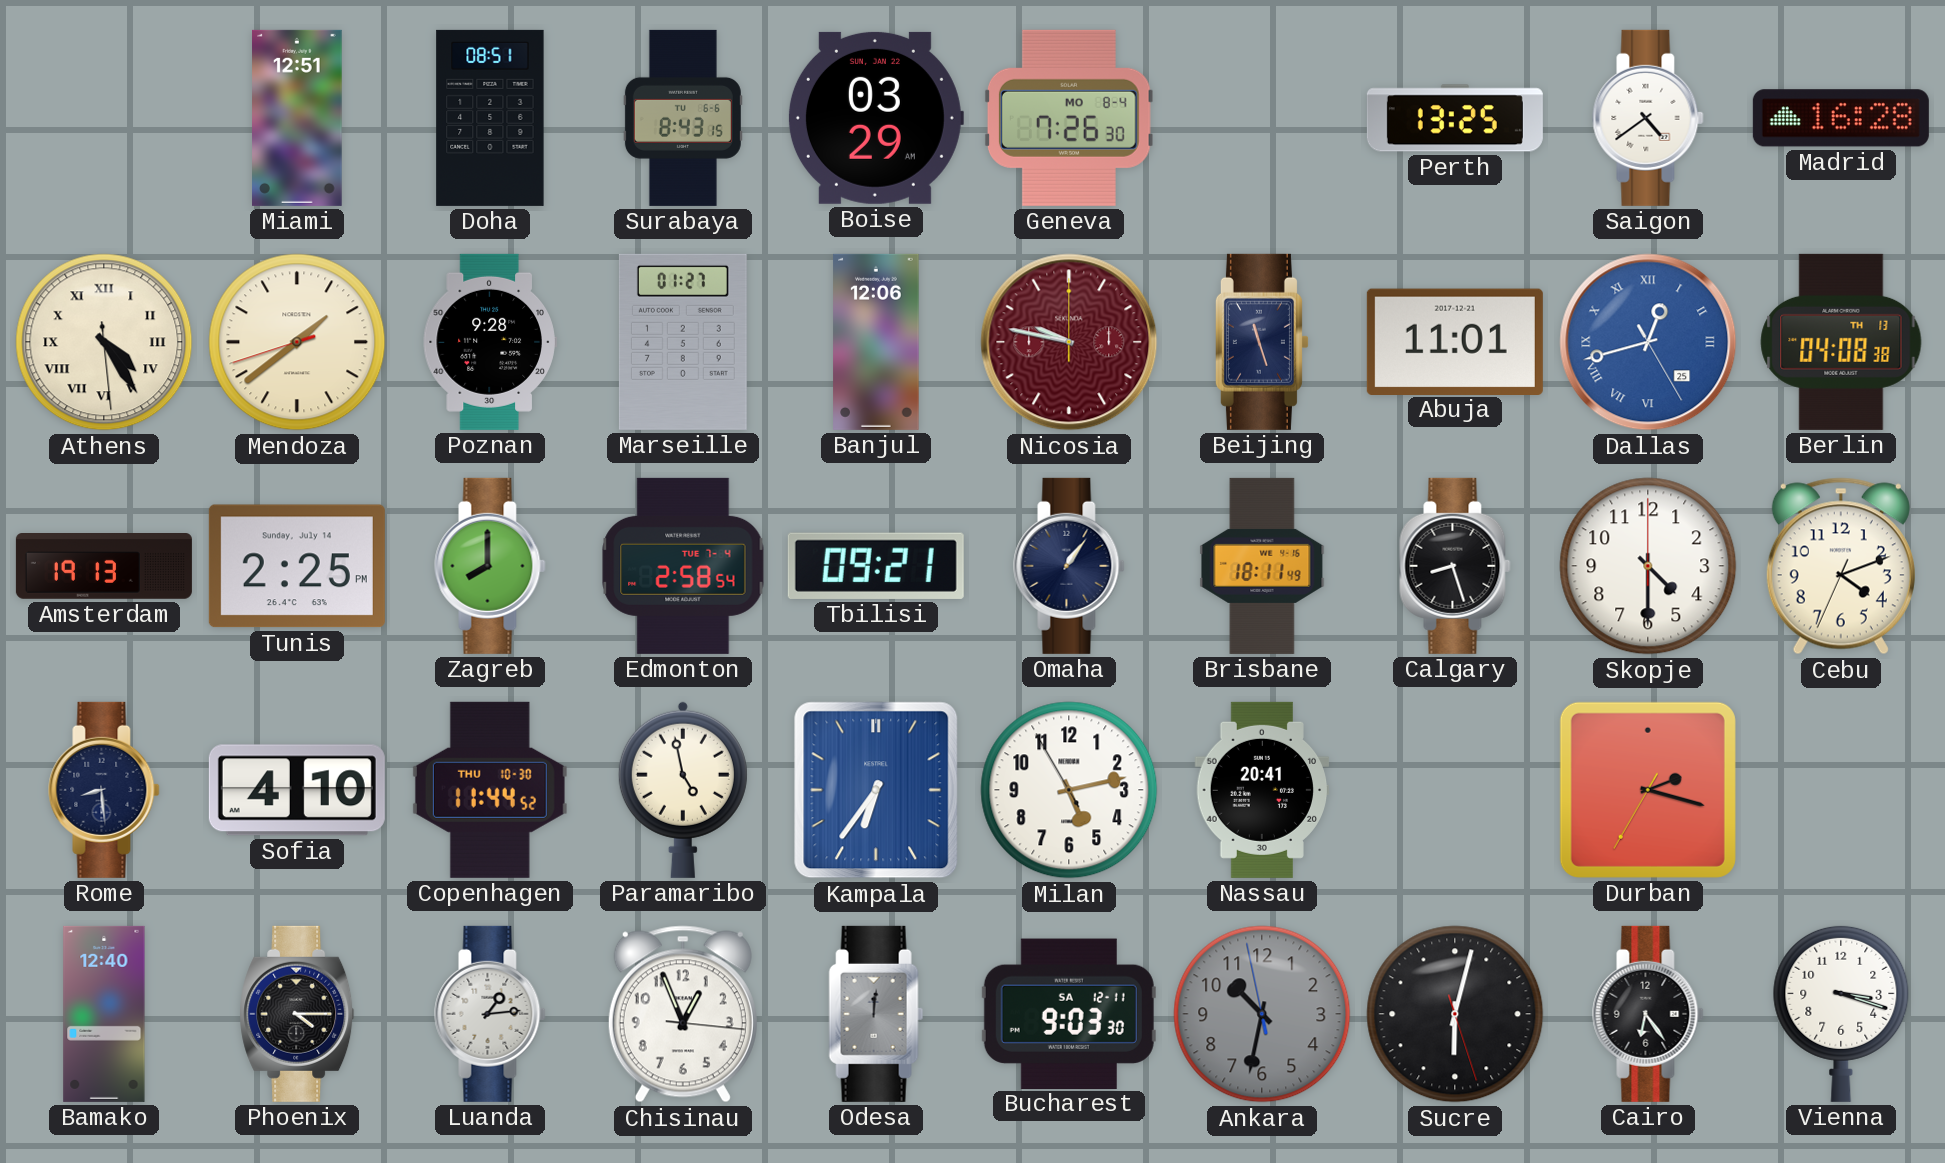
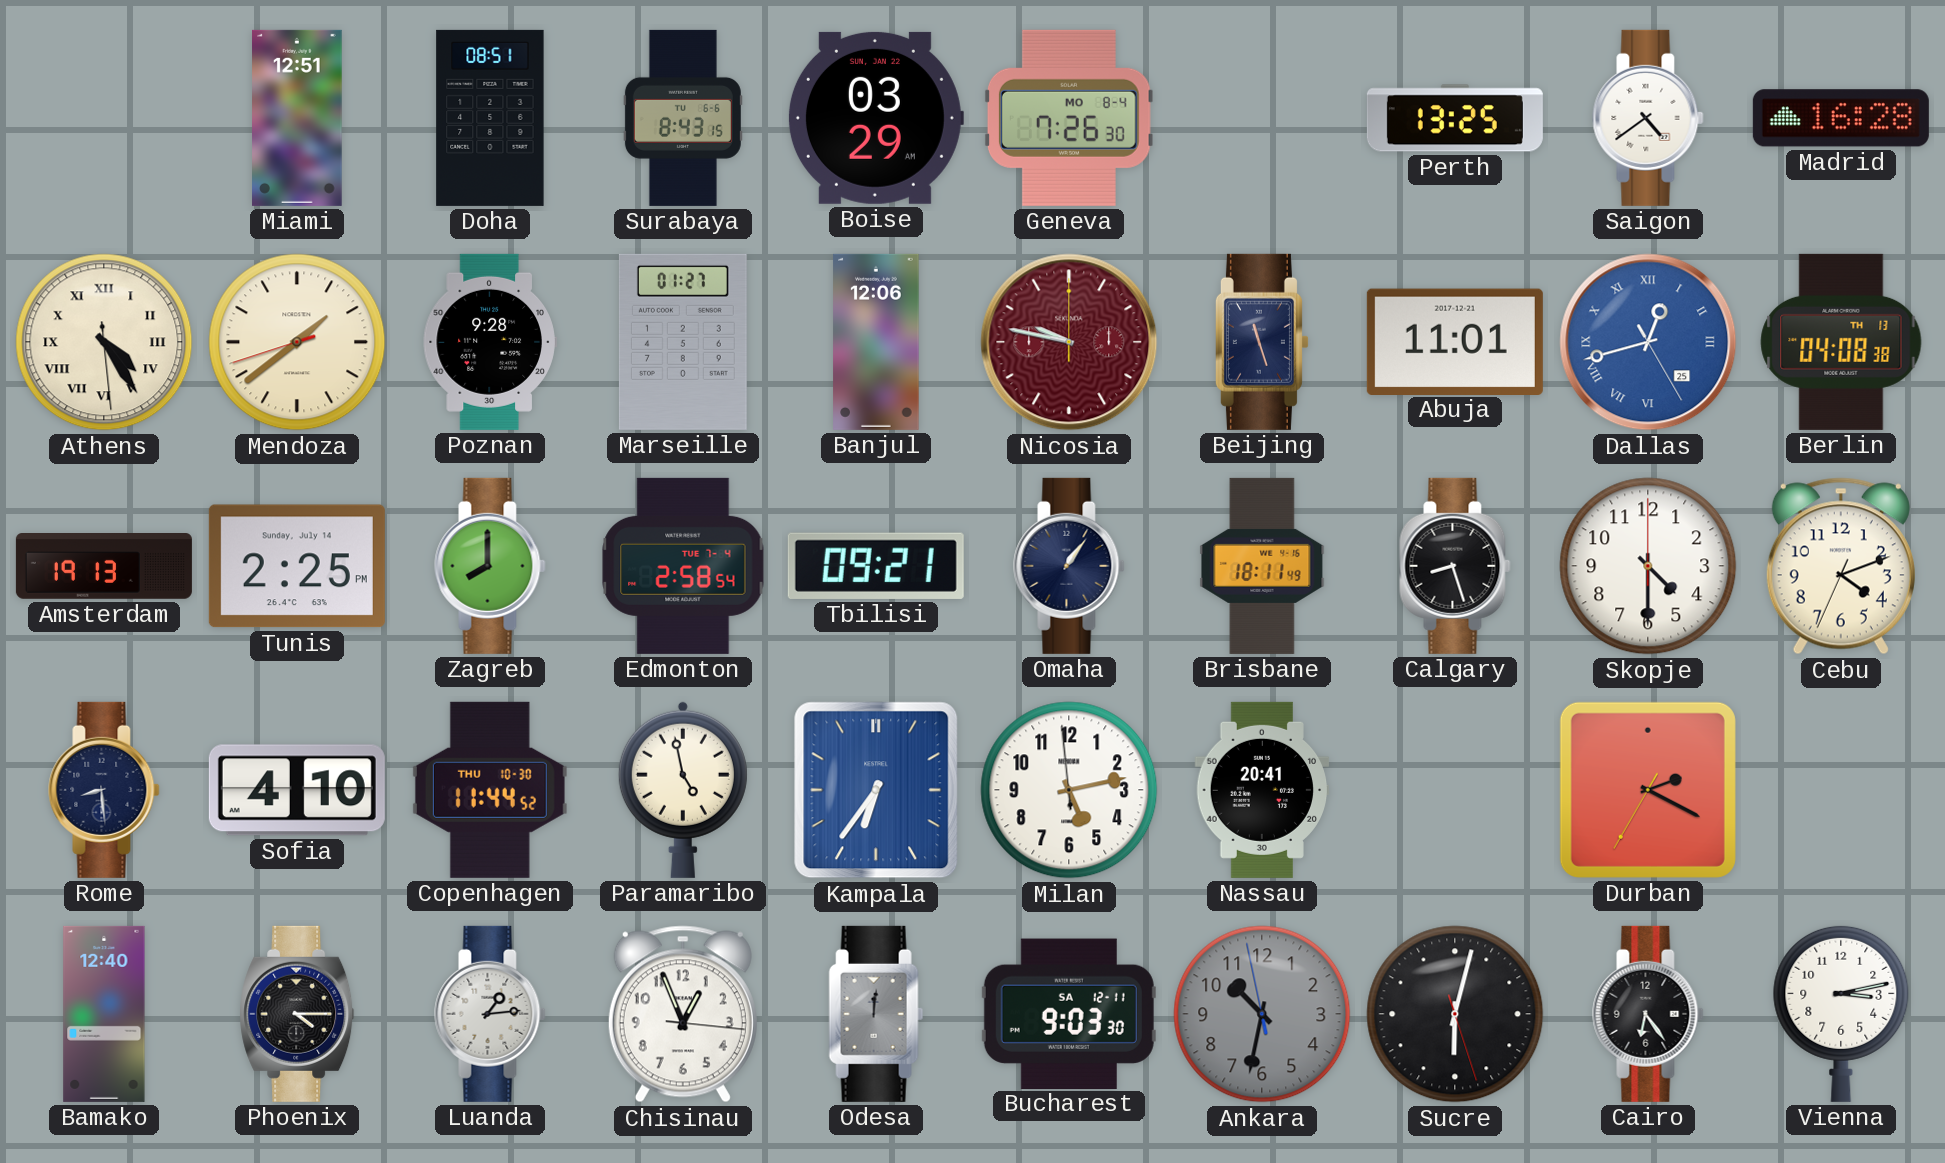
Milan: 5:12:55 -> 5:12:59 (1069, 790)
Durban: 2:17 -> 2:19 (1648, 790)
Vienna: 3:18 -> 3:13 (1841, 1013)
